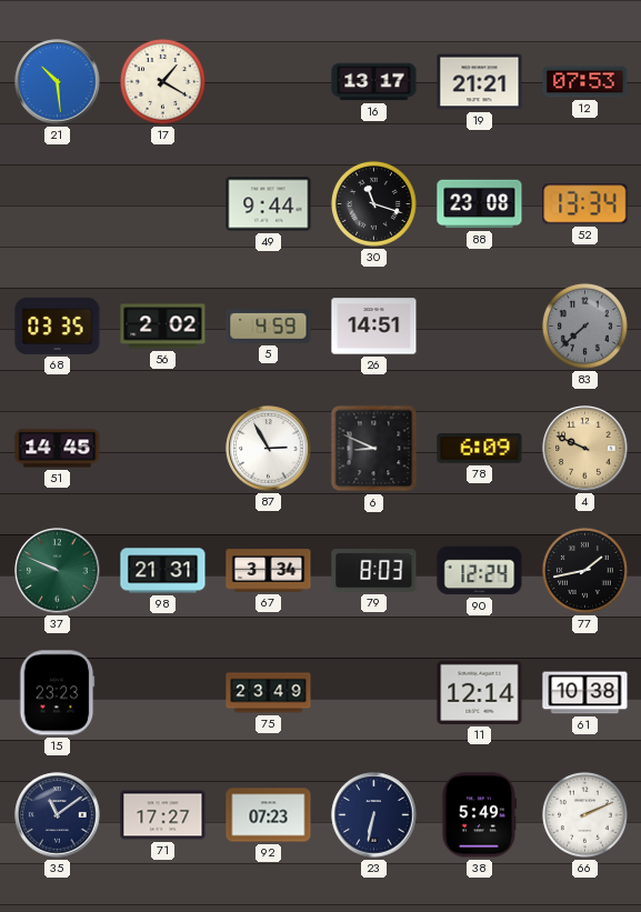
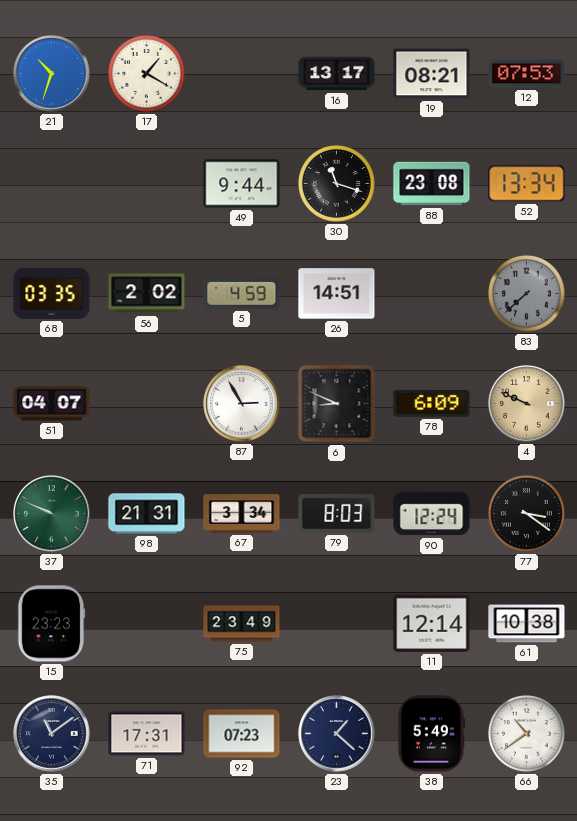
21: 10:29 -> 10:33 (52, 74)
19: 21:21 -> 08:21 (432, 74)
51: 14:45 -> 04:07 (52, 404)
77: 1:43 -> 3:21 (526, 513)
71: 17:27 -> 17:31 (147, 734)
23: 6:32 -> 1:22 (337, 734)
66: 2:11 -> 10:39 (526, 733)
